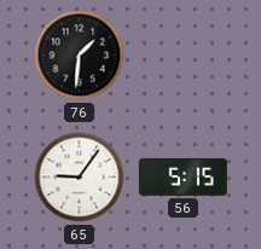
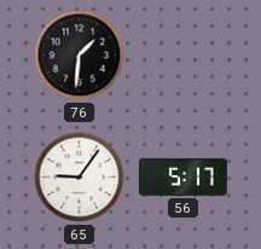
56: 5:15 -> 5:17 (182, 176)
